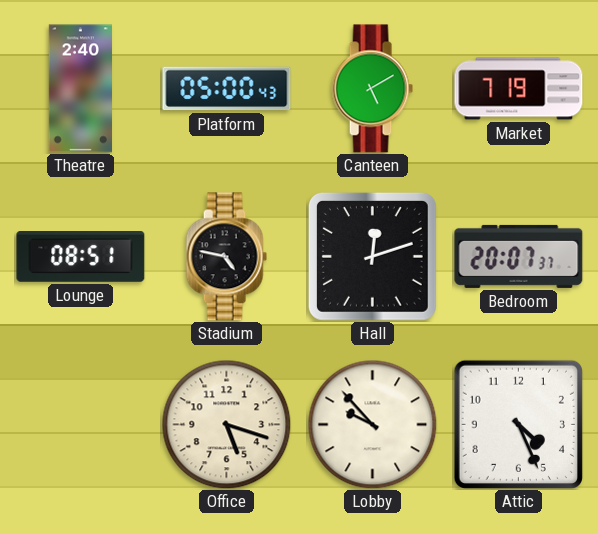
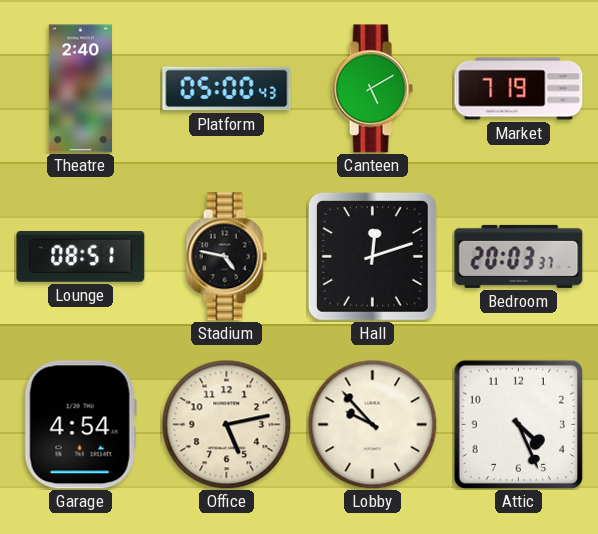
Bedroom: 20:07 -> 20:03 (519, 256)
Garage: none -> 4:54 (80, 425)
Office: 5:18 -> 5:13 (226, 424)
